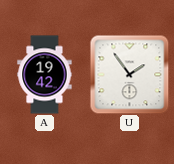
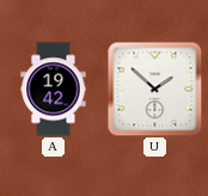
U: 1:54 -> 1:52 (154, 88)
